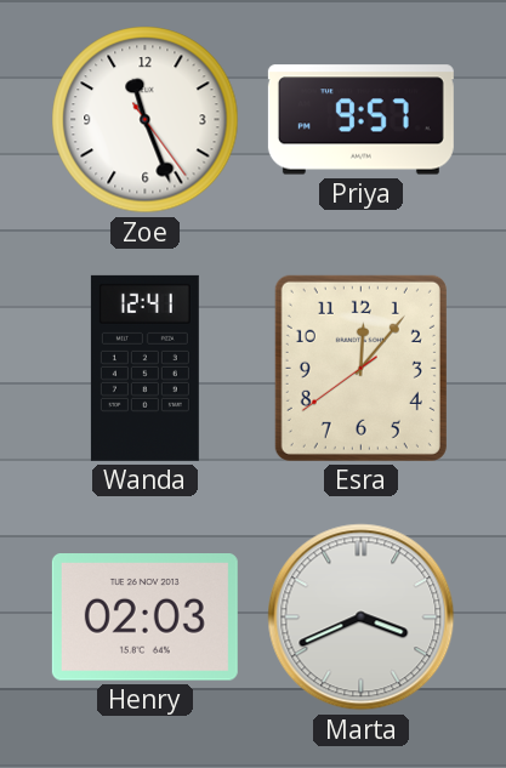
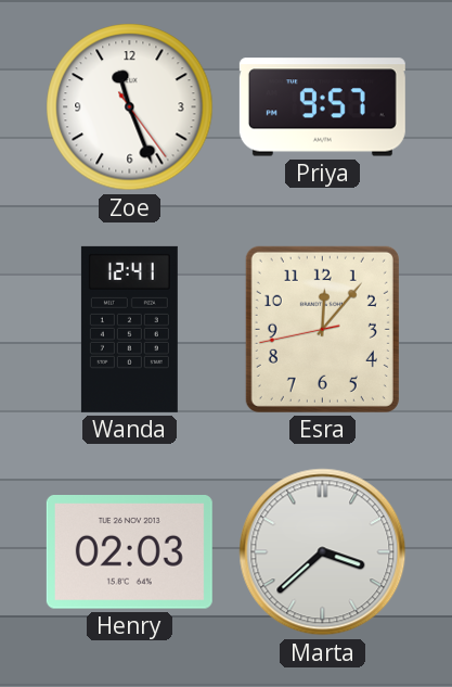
Esra: 12:06:39 -> 12:06:43 (322, 329)
Marta: 3:41 -> 3:38 (323, 552)
